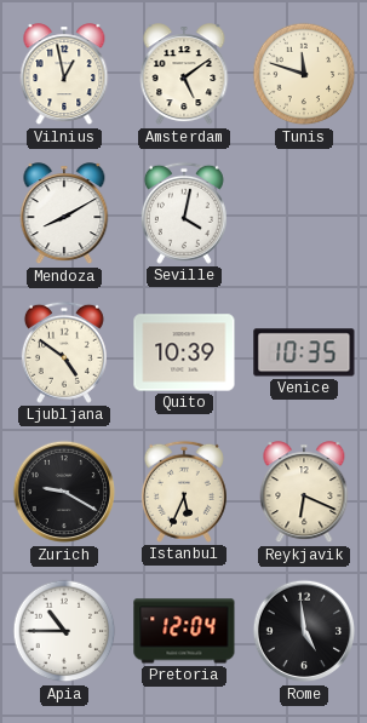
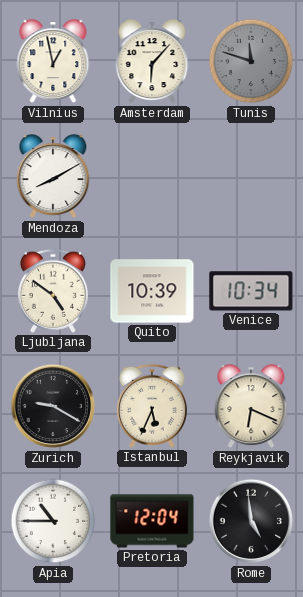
Amsterdam: 5:09 -> 6:07 (152, 62)
Tunis dial: cream -> grey (251, 61)
Seville: 4:02 -> none (184, 213)
Venice: 10:35 -> 10:34 (251, 291)
